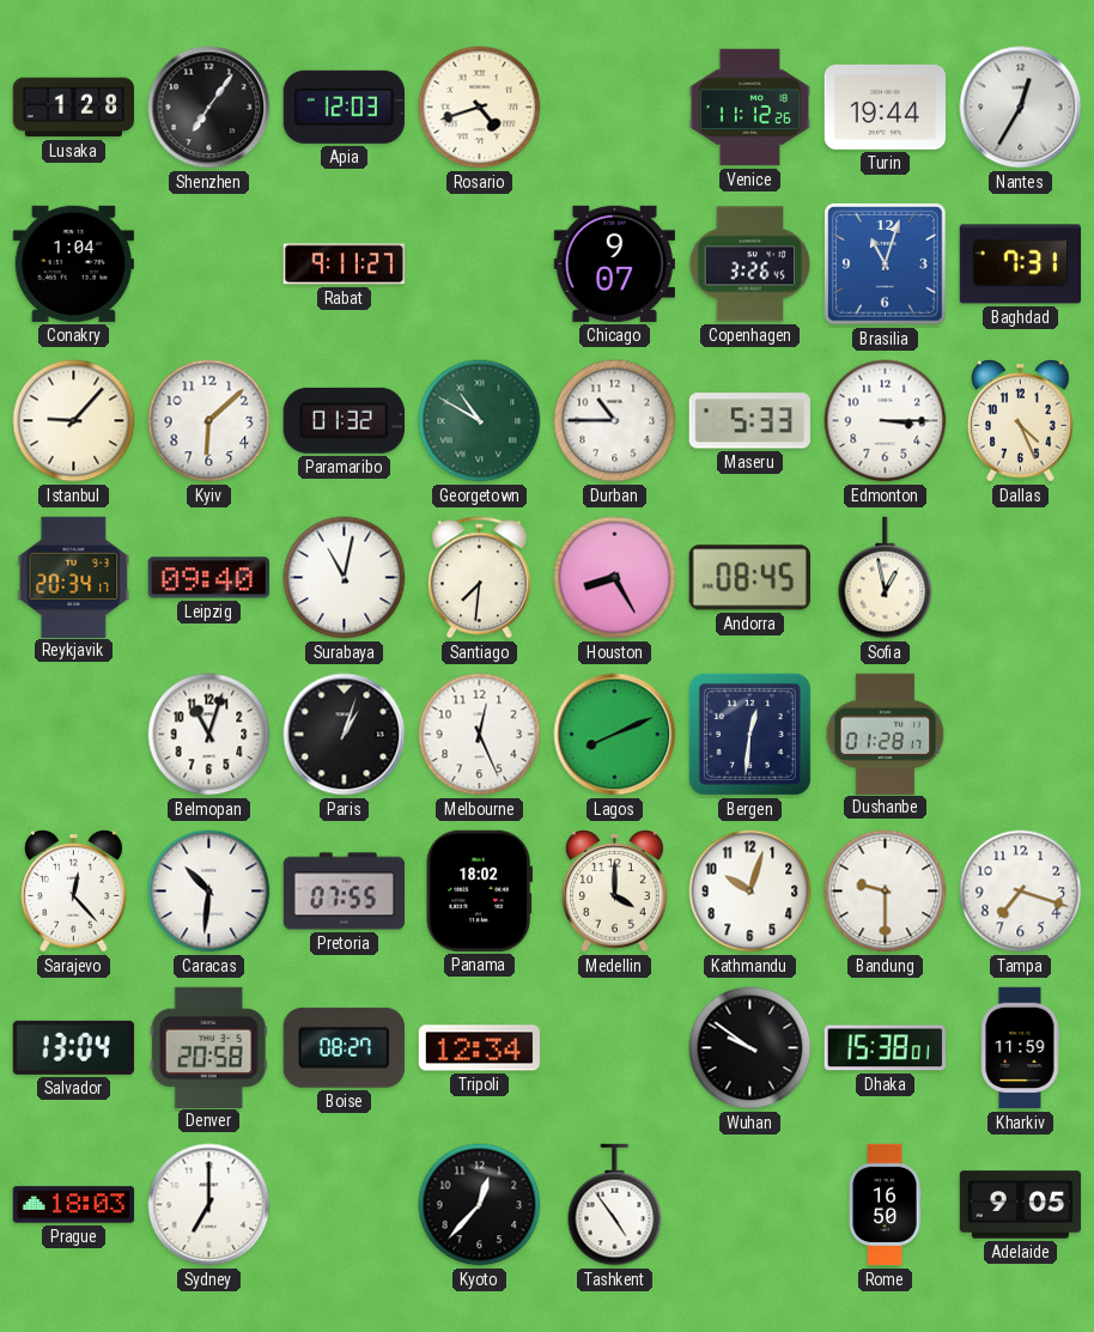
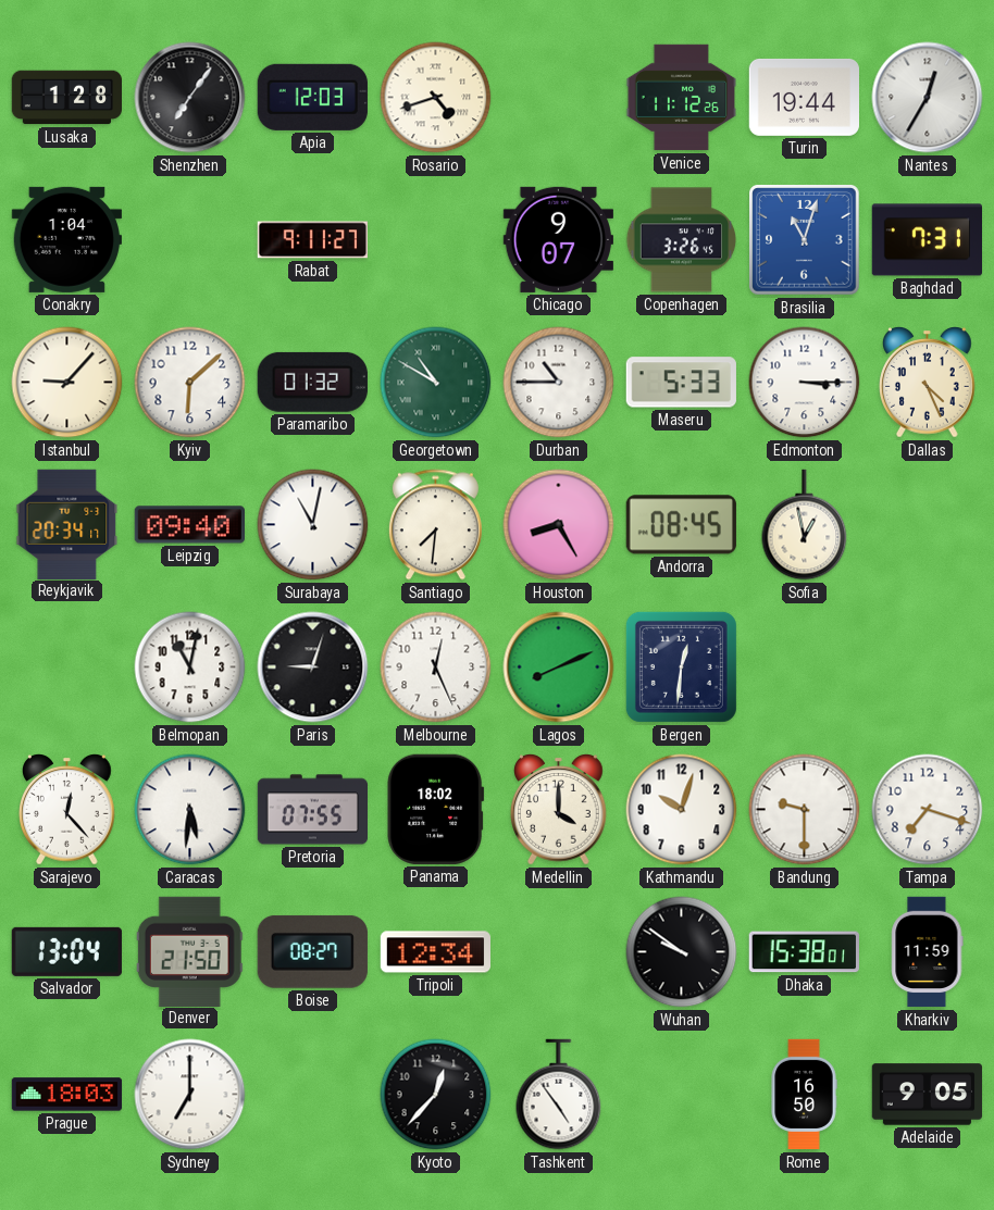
Belmopan: 11:03 -> 11:02 (190, 668)
Paris: 1:03 -> 9:03 (313, 668)
Dushanbe: 01:28 -> none (886, 734)
Caracas: 10:31 -> 5:31 (190, 810)
Denver: 20:58 -> 21:50 (189, 951)
